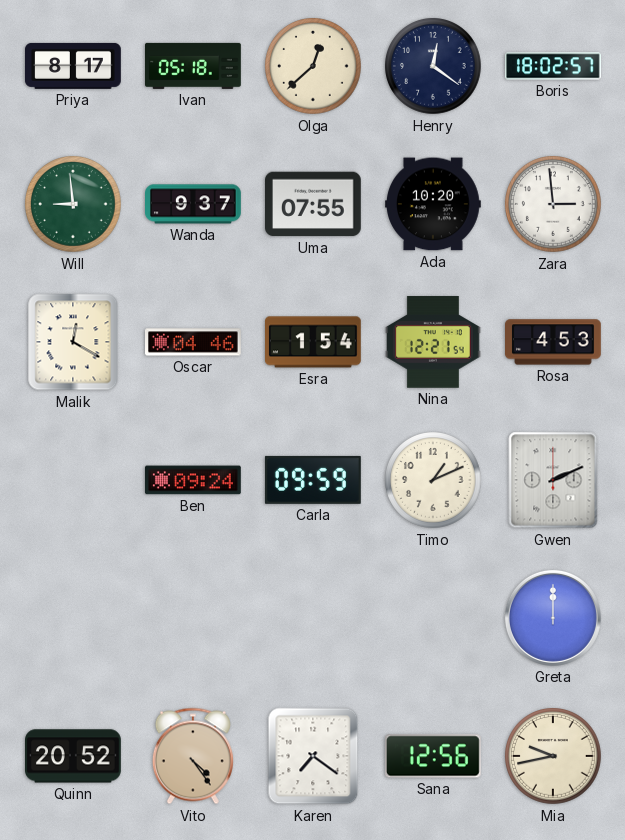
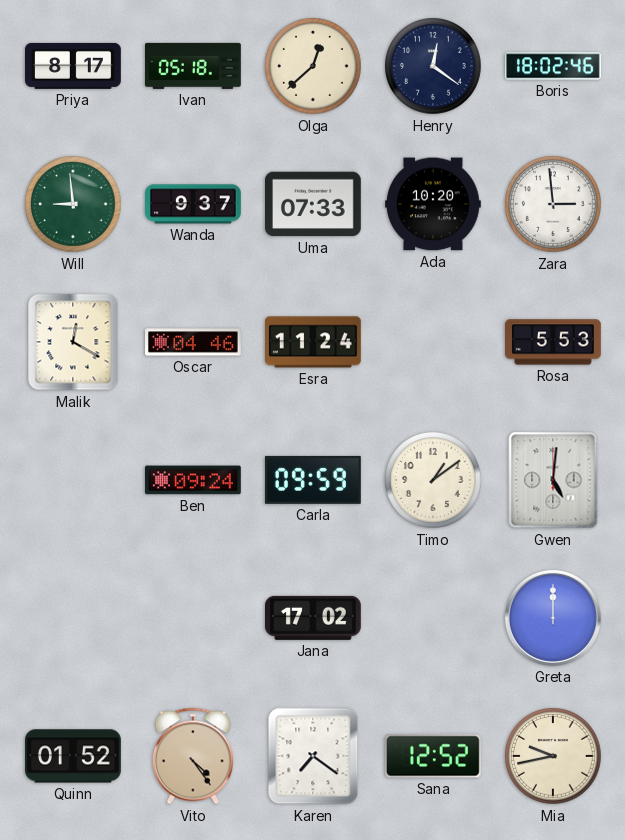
Boris: 18:02:57 -> 18:02:46 (554, 66)
Uma: 07:55 -> 07:33 (314, 204)
Esra: 1:54 -> 11:24 (314, 342)
Nina: 12:21 -> none (434, 342)
Rosa: 4:53 -> 5:53 (553, 342)
Timo: 1:11 -> 1:09 (433, 480)
Gwen: 2:11 -> 5:01 (553, 480)
Jana: none -> 17:02 (314, 618)
Quinn: 20:52 -> 01:52 (74, 756)
Sana: 12:56 -> 12:52 (434, 756)
